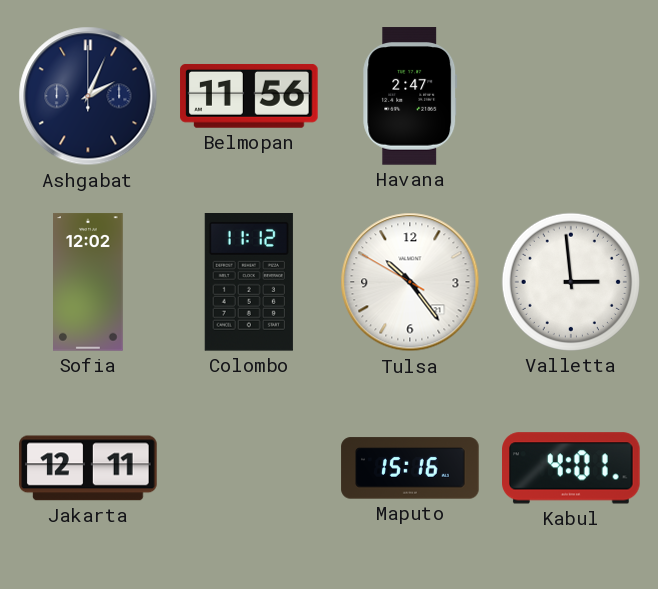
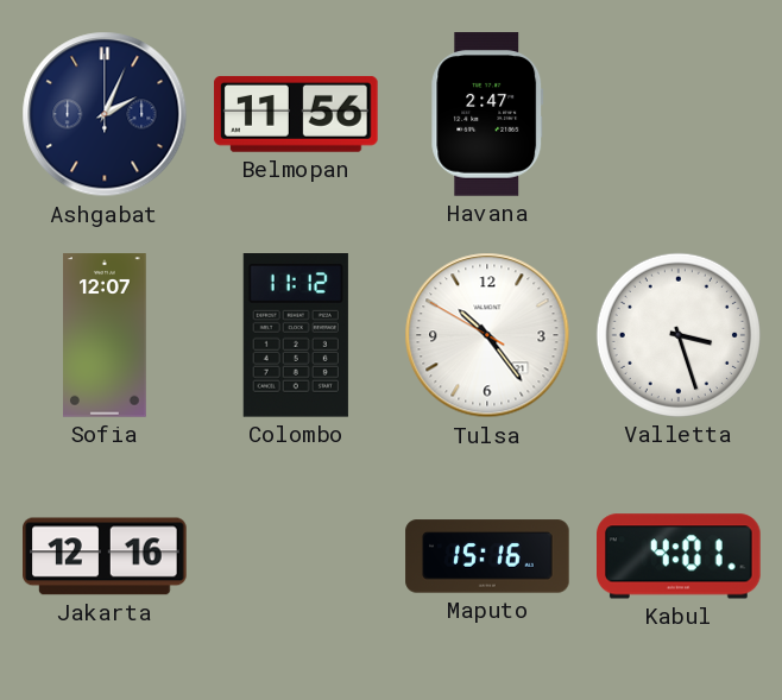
Sofia: 12:02 -> 12:07 (106, 335)
Valletta: 2:59 -> 3:27 (679, 335)
Jakarta: 12:11 -> 12:16 (105, 556)
